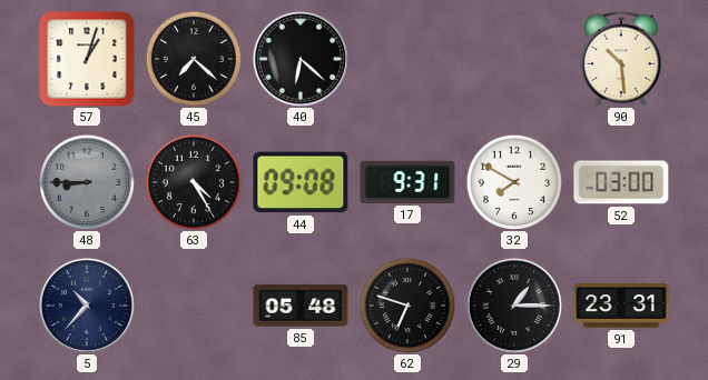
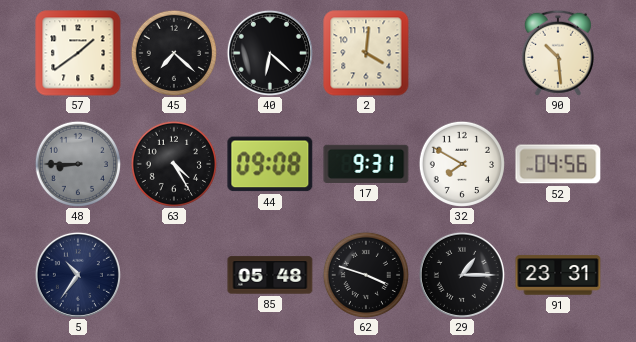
57: 1:03 -> 1:39 (78, 53)
2: none -> 4:01 (366, 53)
52: 03:00 -> 04:56 (558, 164)
5: 10:37 -> 10:36 (78, 275)
62: 6:48 -> 3:48 (366, 275)
